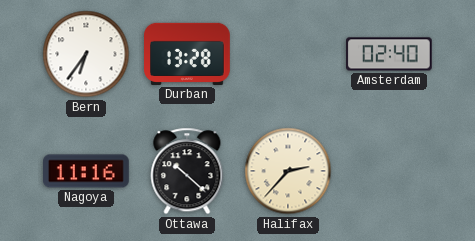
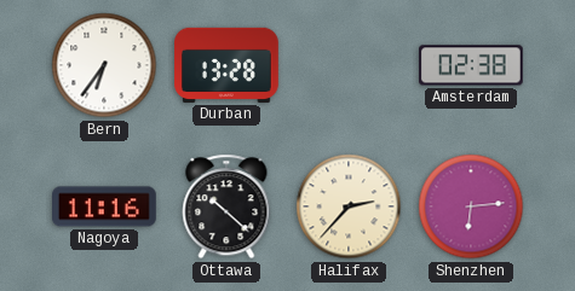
Amsterdam: 02:40 -> 02:38 (472, 65)
Shenzhen: none -> 6:14 (471, 206)
